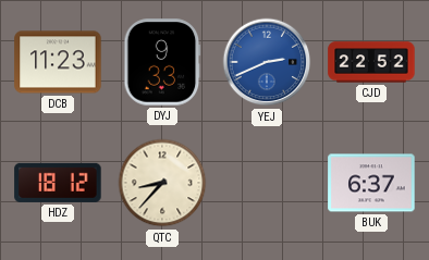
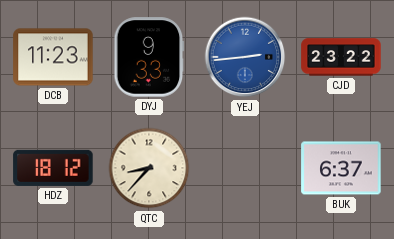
YEJ: 2:41 -> 2:44 (245, 57)
CJD: 22:52 -> 23:22 (341, 57)
